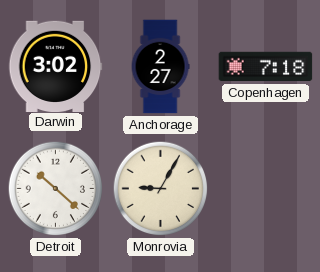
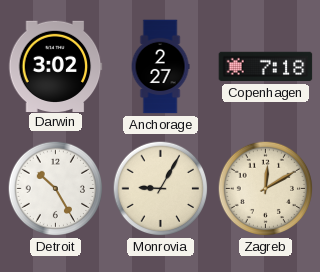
Detroit: 10:22 -> 10:25 (56, 189)
Zagreb: none -> 12:10 (266, 189)
